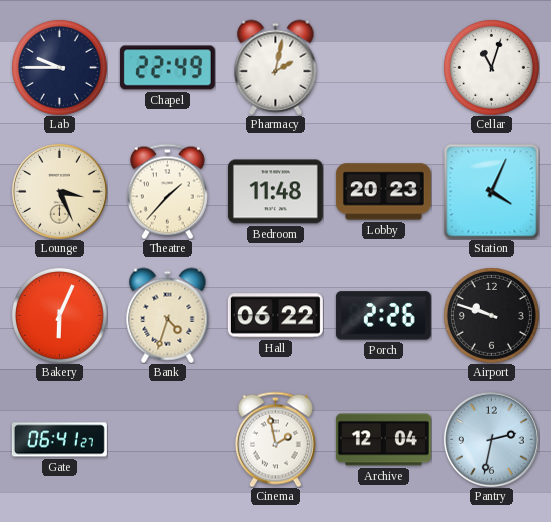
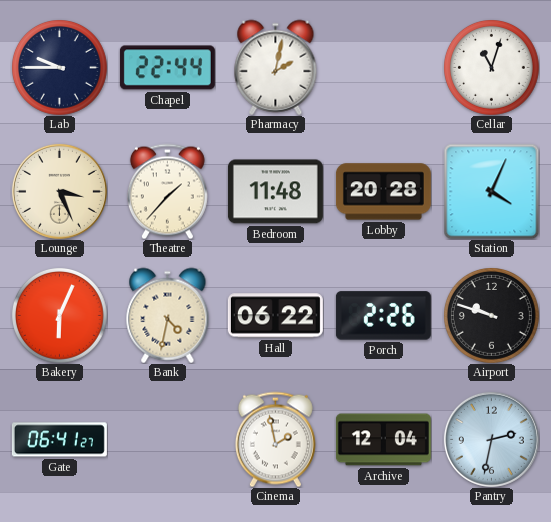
Chapel: 22:49 -> 22:44 (167, 68)
Lobby: 20:23 -> 20:28 (383, 192)
Bank: 4:33 -> 4:32 (168, 315)
